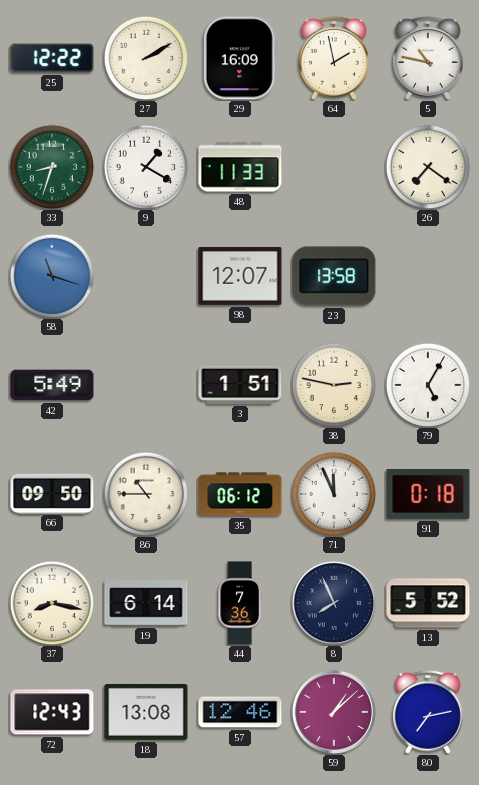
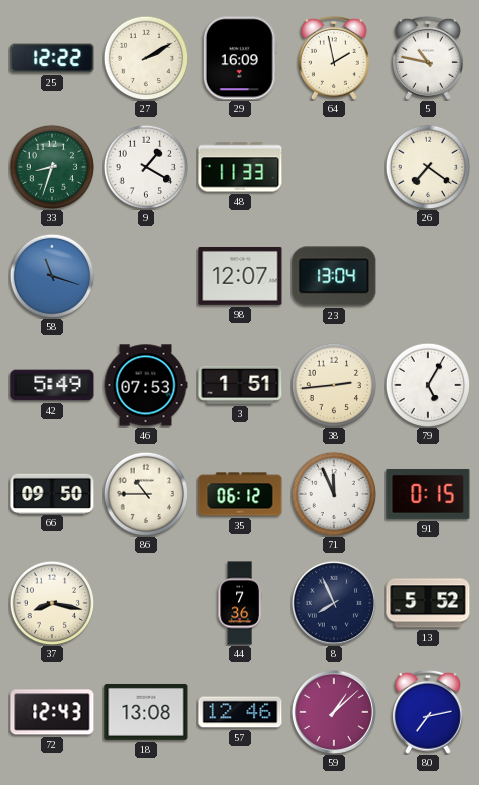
23: 13:58 -> 13:04 (334, 276)
46: none -> 07:53 (146, 385)
38: 2:47 -> 2:44 (334, 385)
91: 0:18 -> 0:15 (428, 494)
19: 6:14 -> none (146, 603)
